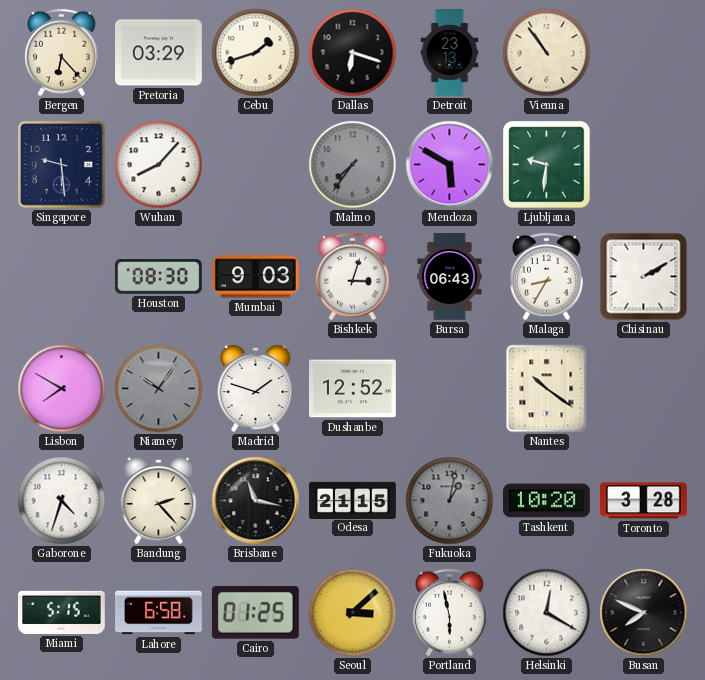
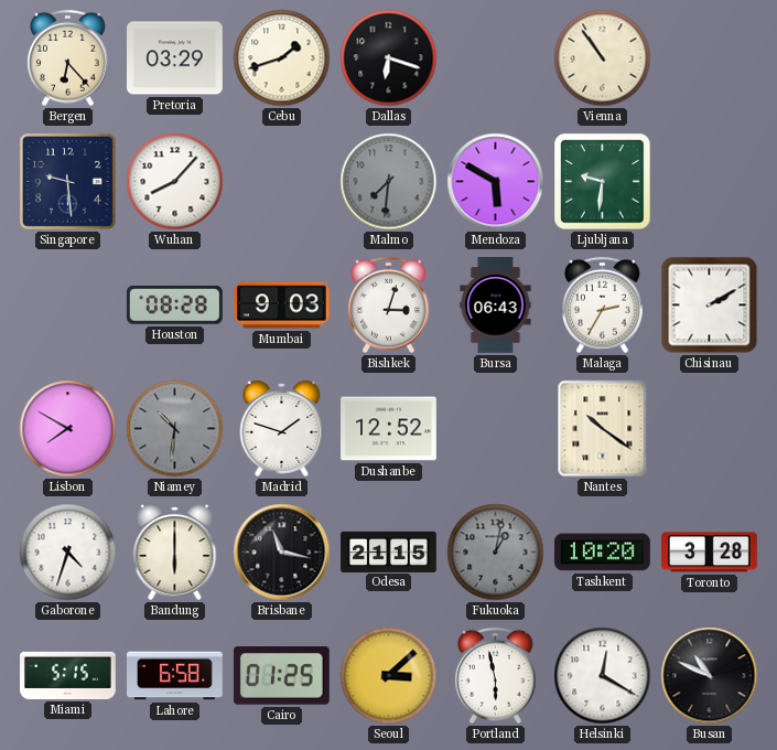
Detroit: 23:13 -> none (450, 53)
Malmo: 7:36 -> 7:31 (389, 182)
Houston: 08:30 -> 08:28 (174, 306)
Malaga: 8:35 -> 2:35 (603, 306)
Niamey: 10:06 -> 10:31 (175, 429)
Bandung: 2:23 -> 6:00 (175, 551)
Busan: 7:49 -> 10:49 (710, 676)
